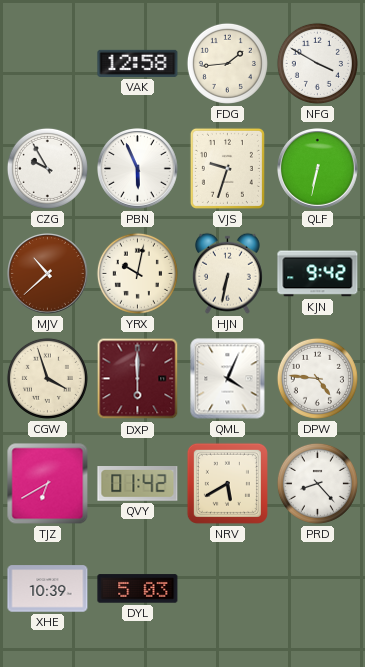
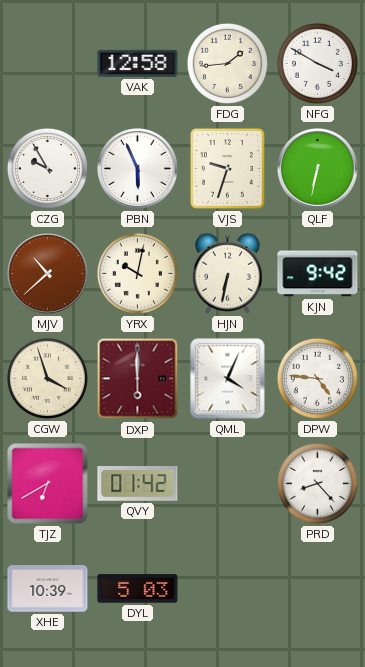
NRV: 5:40 -> none (227, 483)
